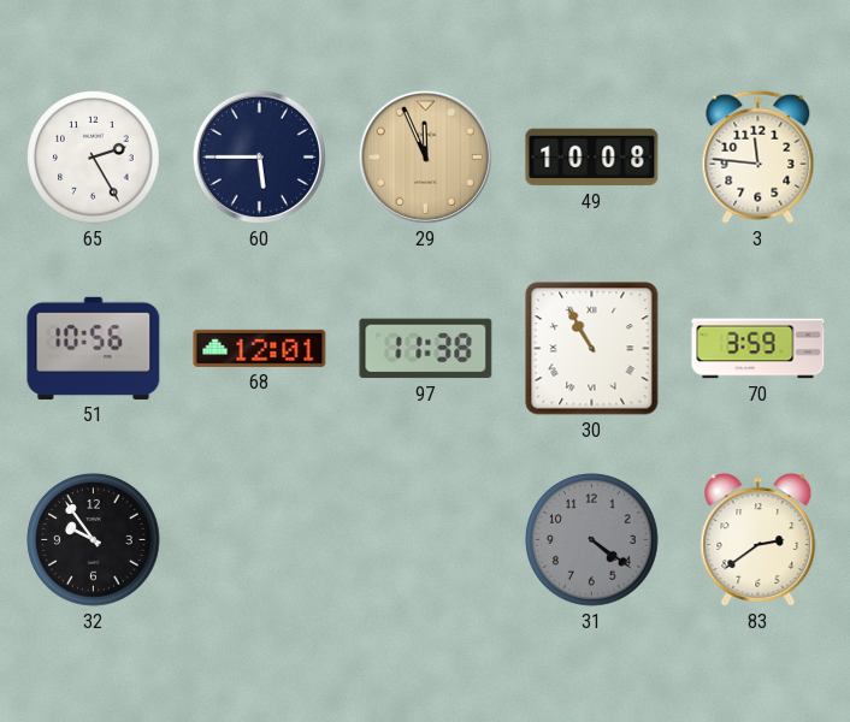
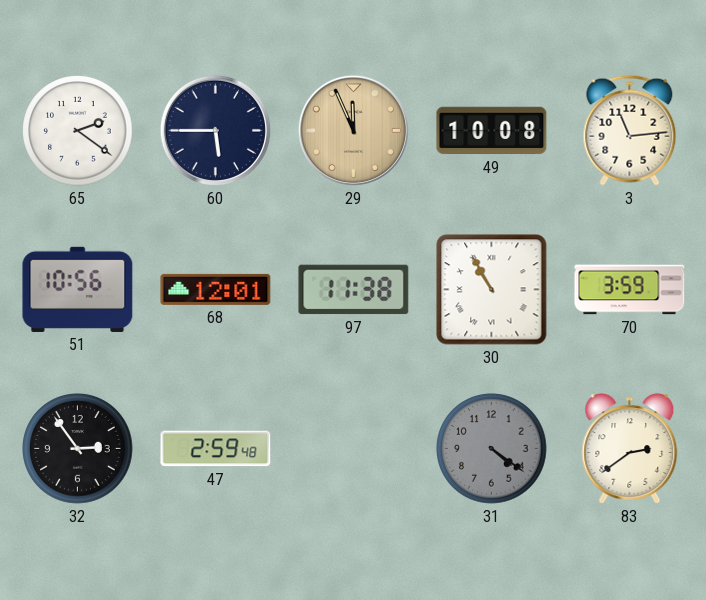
65: 2:25 -> 2:21 (78, 131)
3: 11:46 -> 11:14 (630, 130)
32: 9:54 -> 2:54 (78, 449)
47: none -> 2:59 (216, 449)
